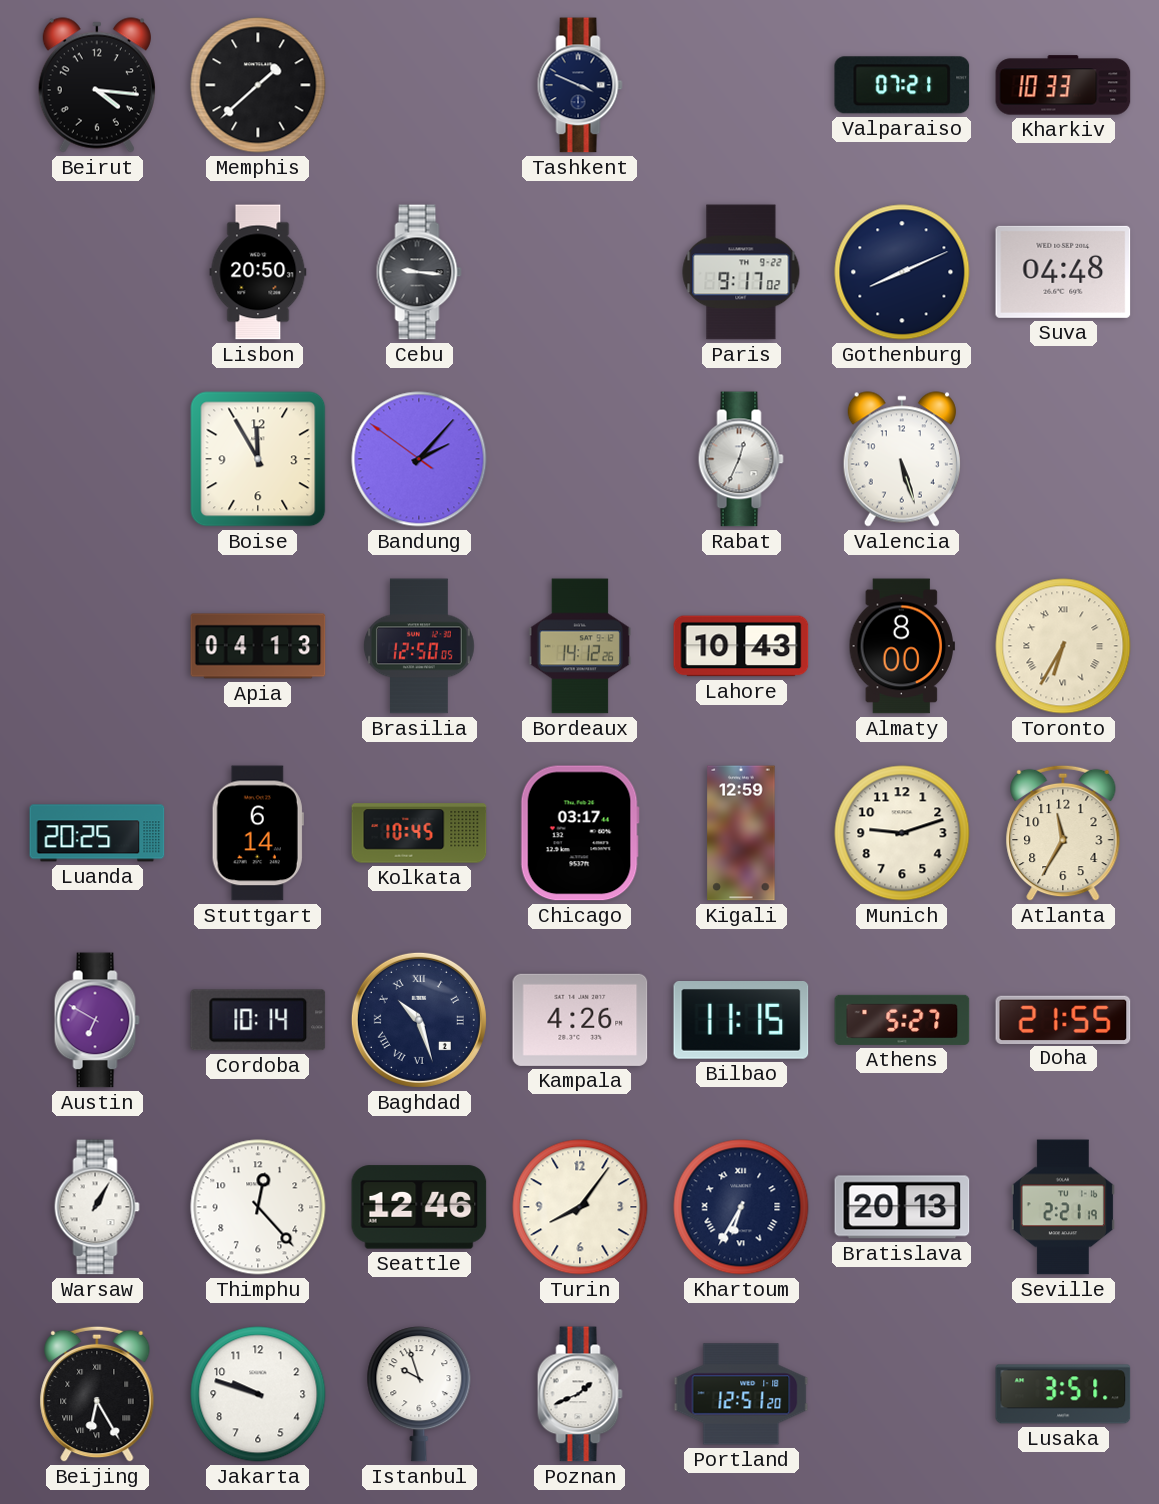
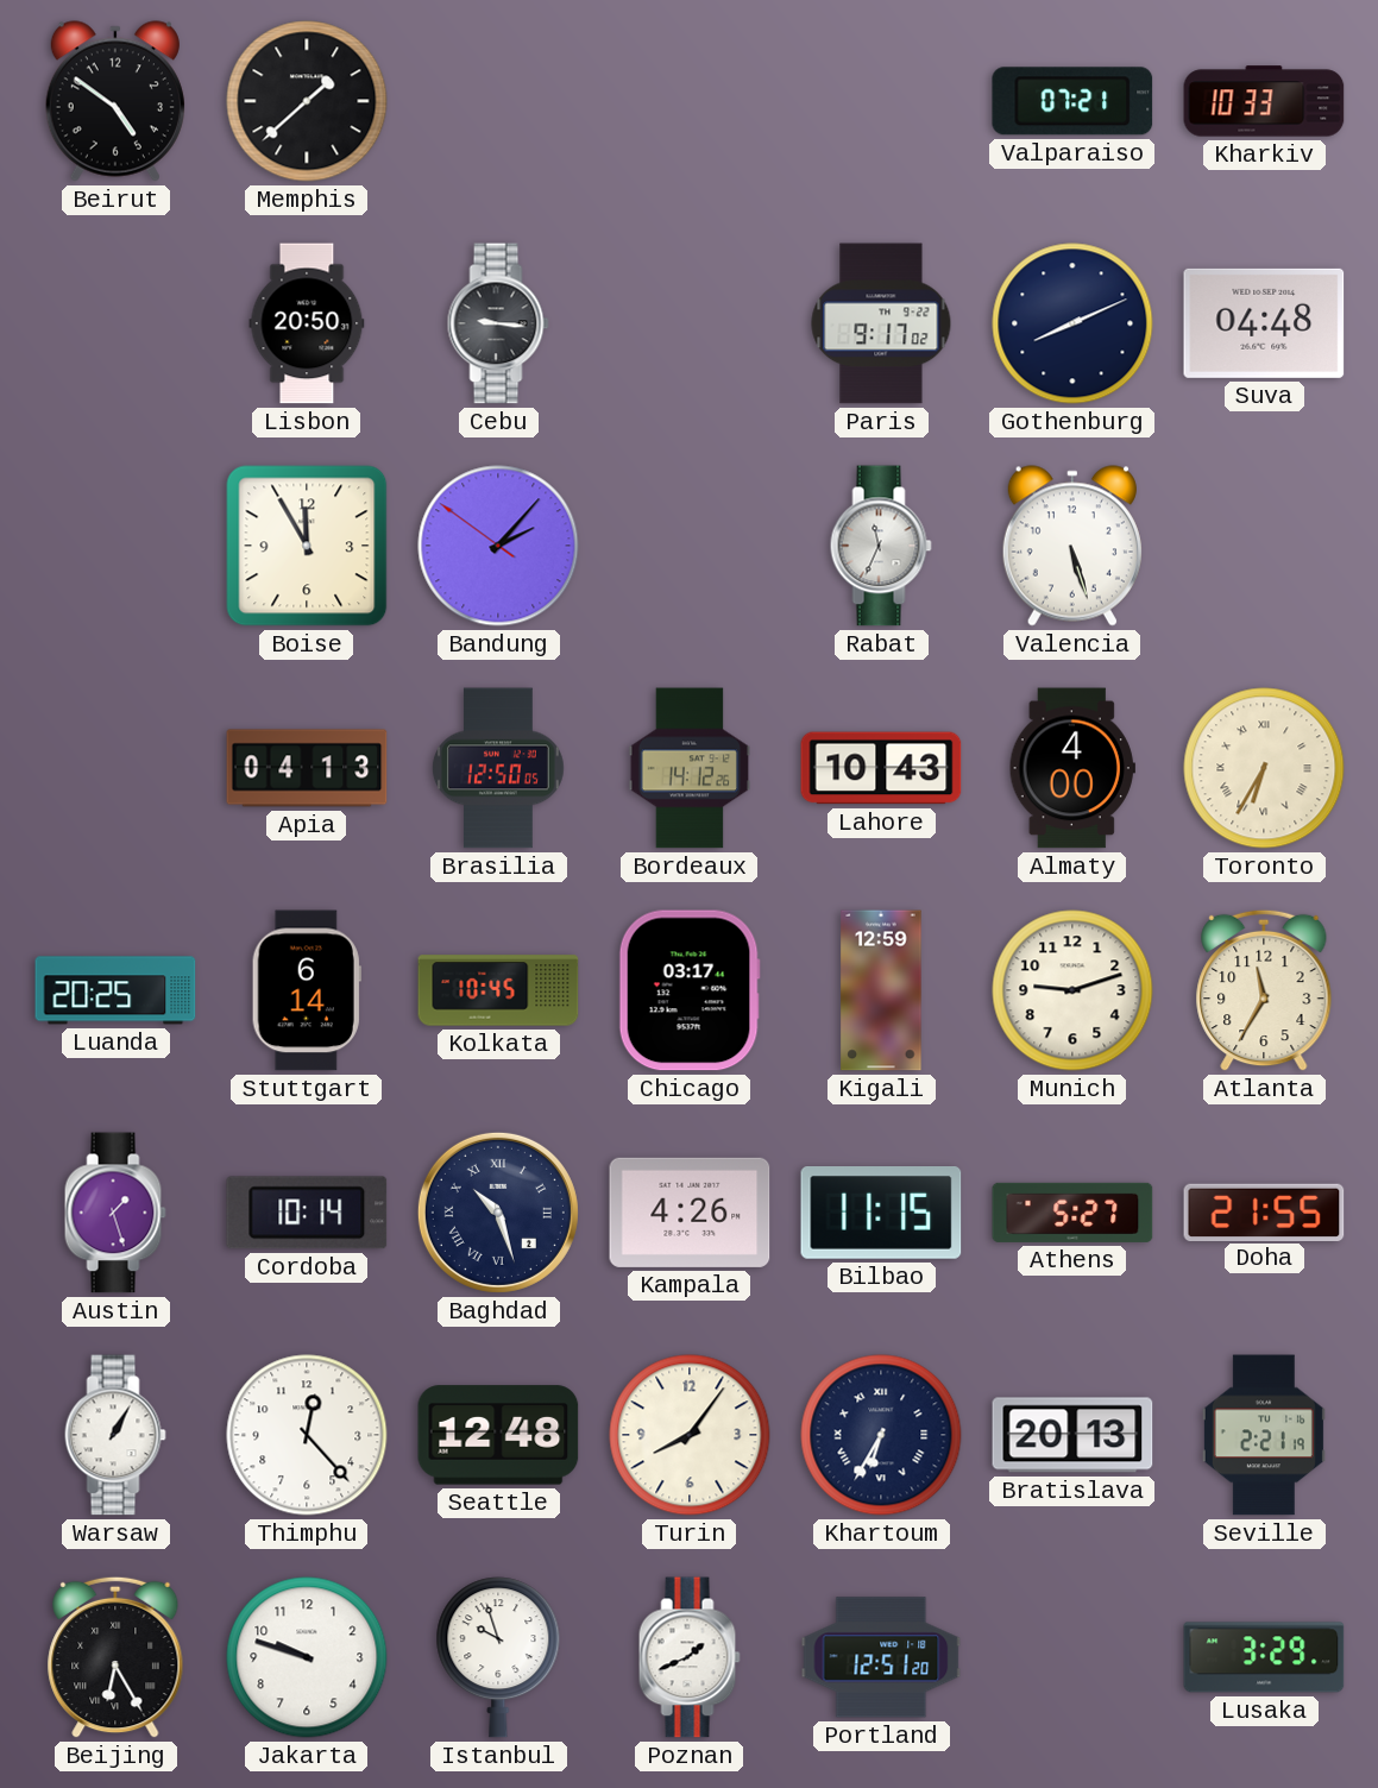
Beirut: 4:16 -> 4:51 (115, 101)
Tashkent: 3:49 -> none (580, 85)
Rabat: 12:34 -> 11:34 (881, 546)
Almaty: 8:00 -> 4:00 (1072, 768)
Austin: 6:50 -> 1:27 (115, 1213)
Seattle: 12:46 -> 12:48 (498, 1435)
Lusaka: 3:51 -> 3:29 (1264, 1657)
